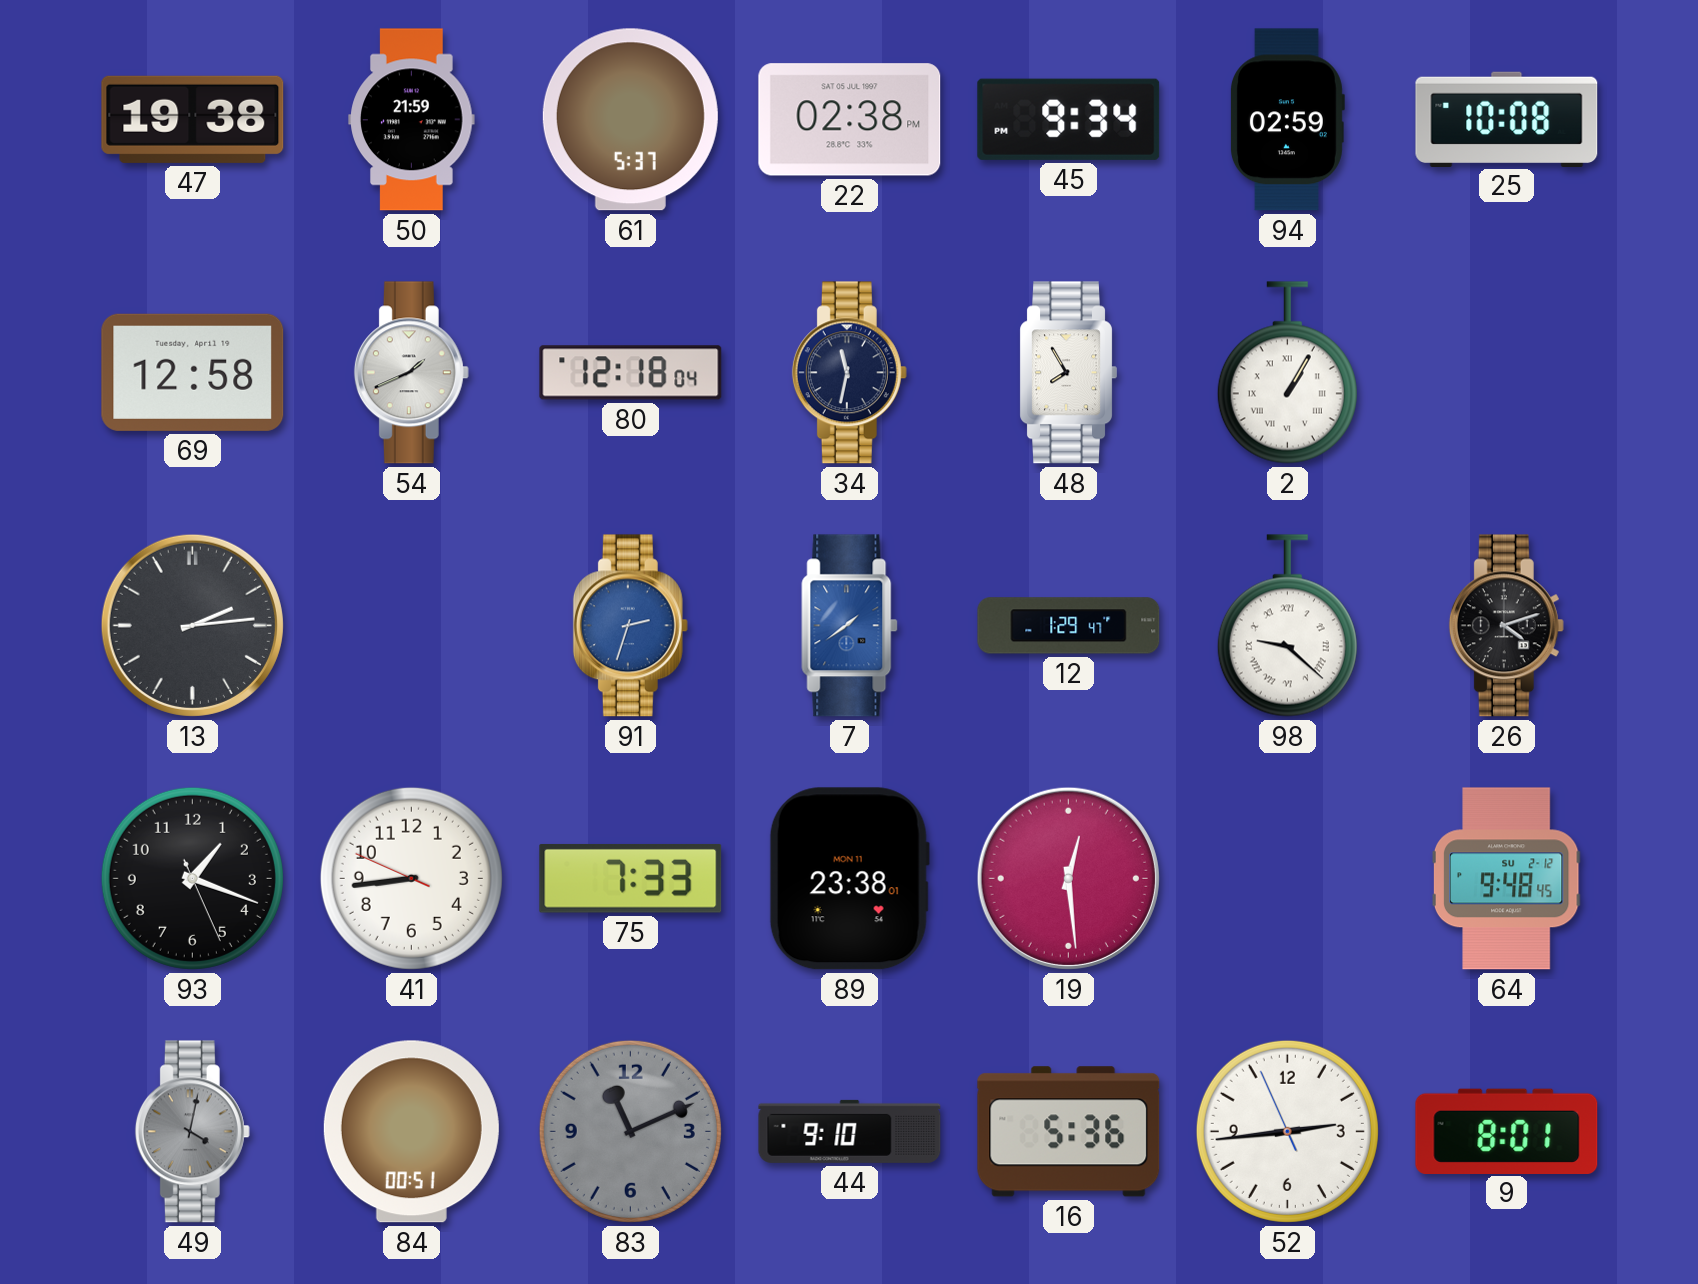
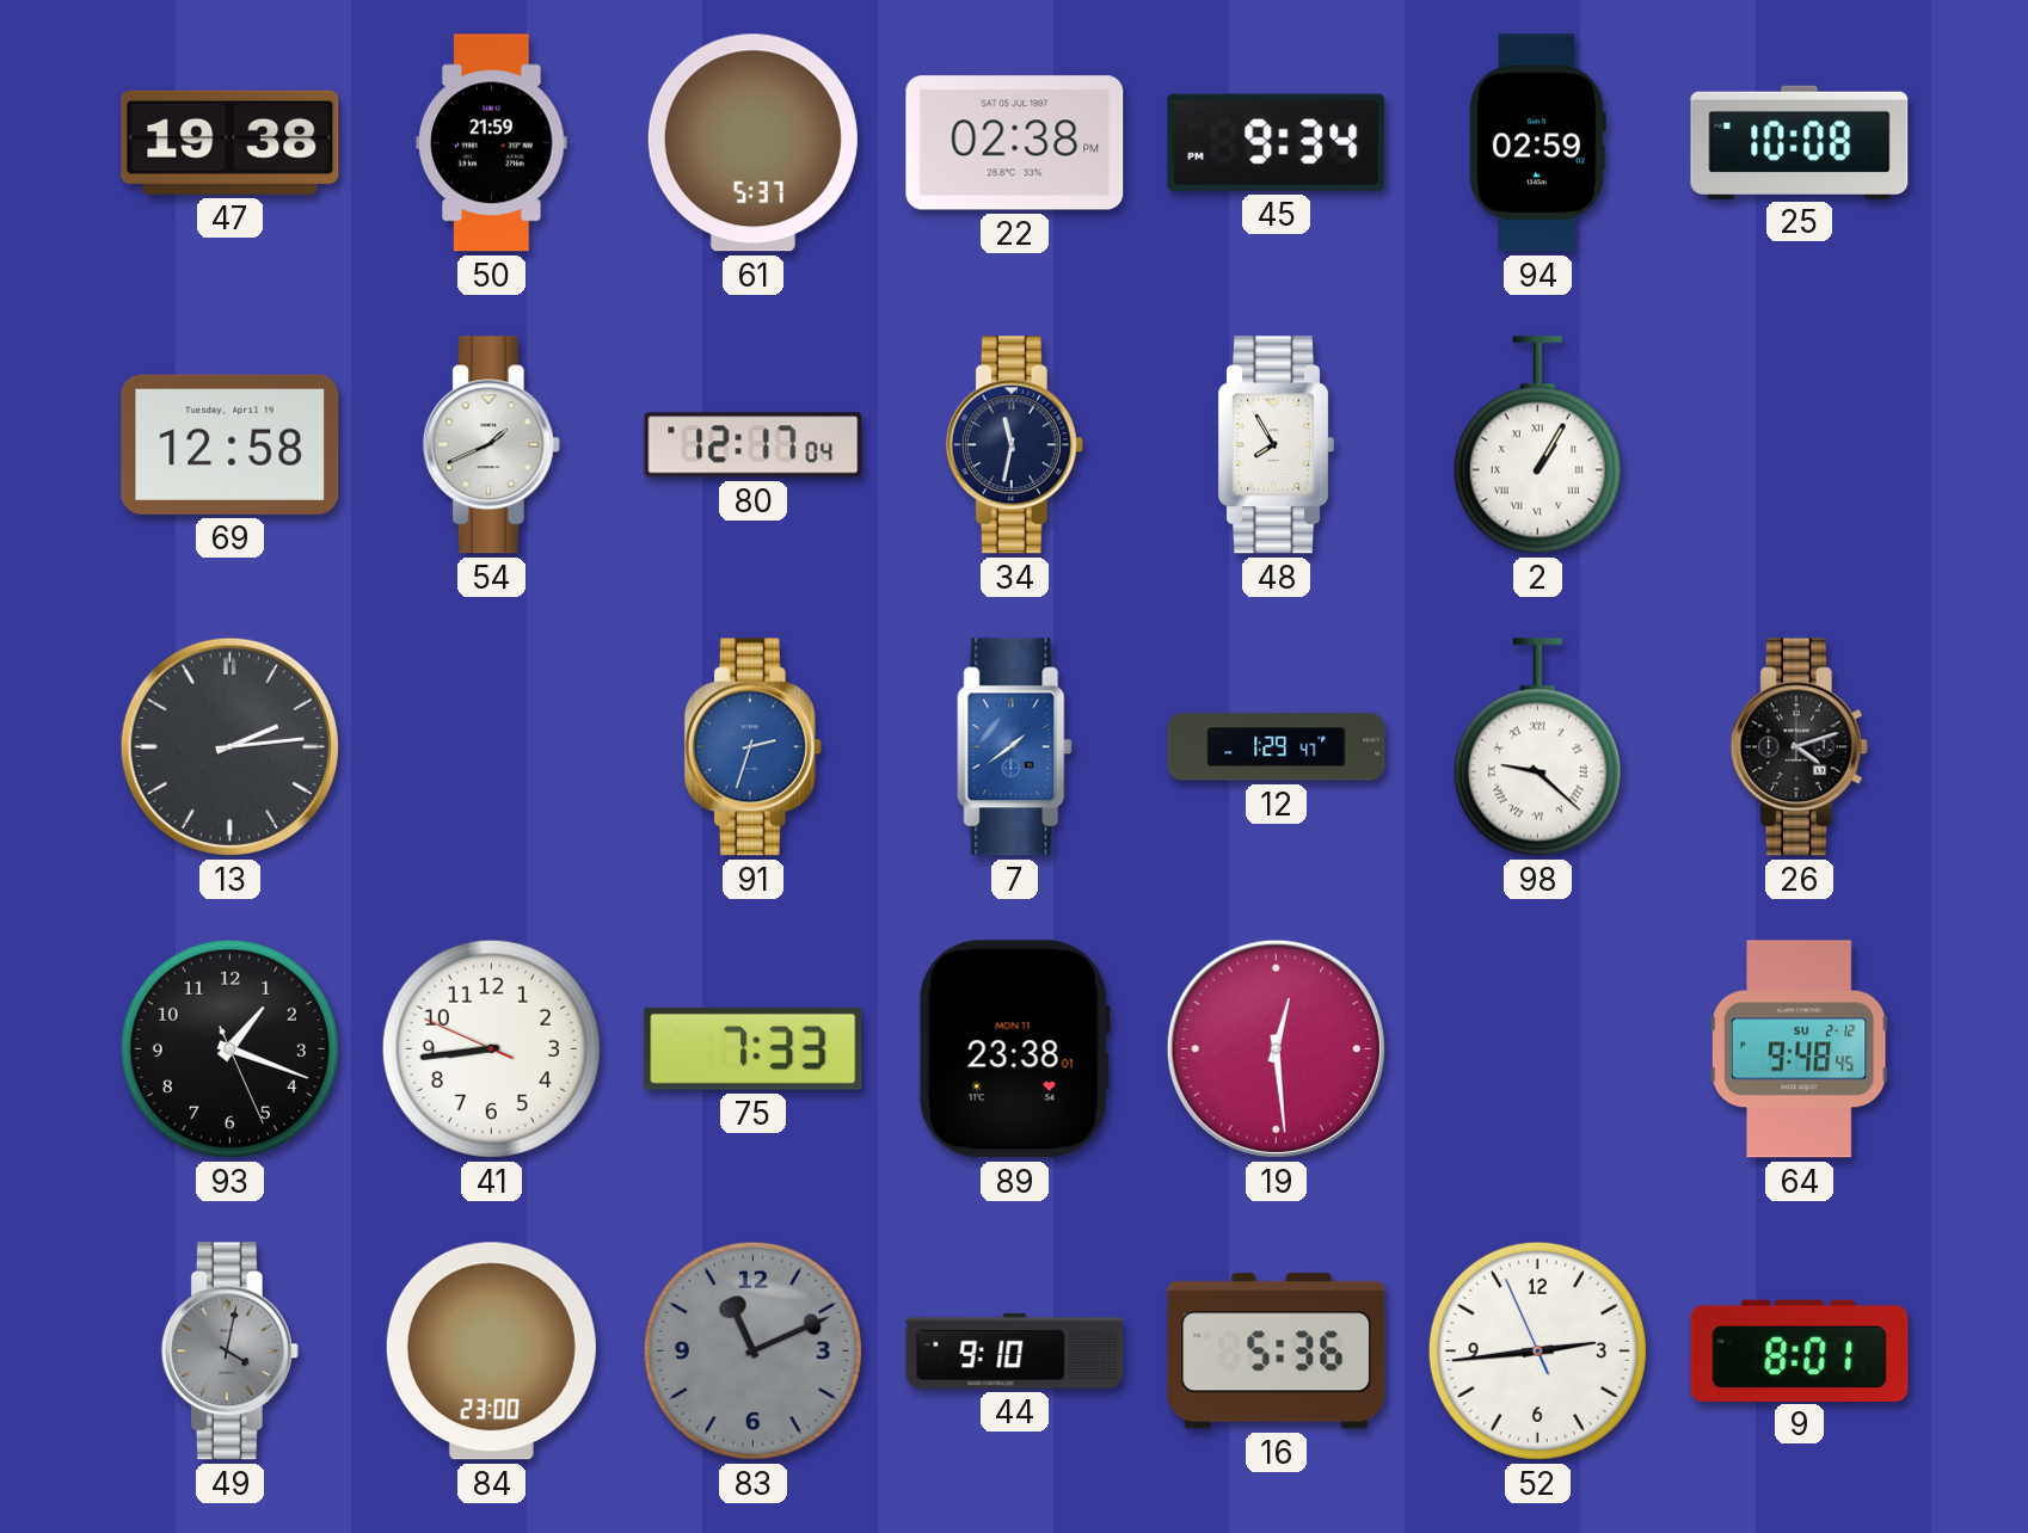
80: 12:18 -> 12:17 (754, 445)
84: 00:51 -> 23:00 (491, 1352)
